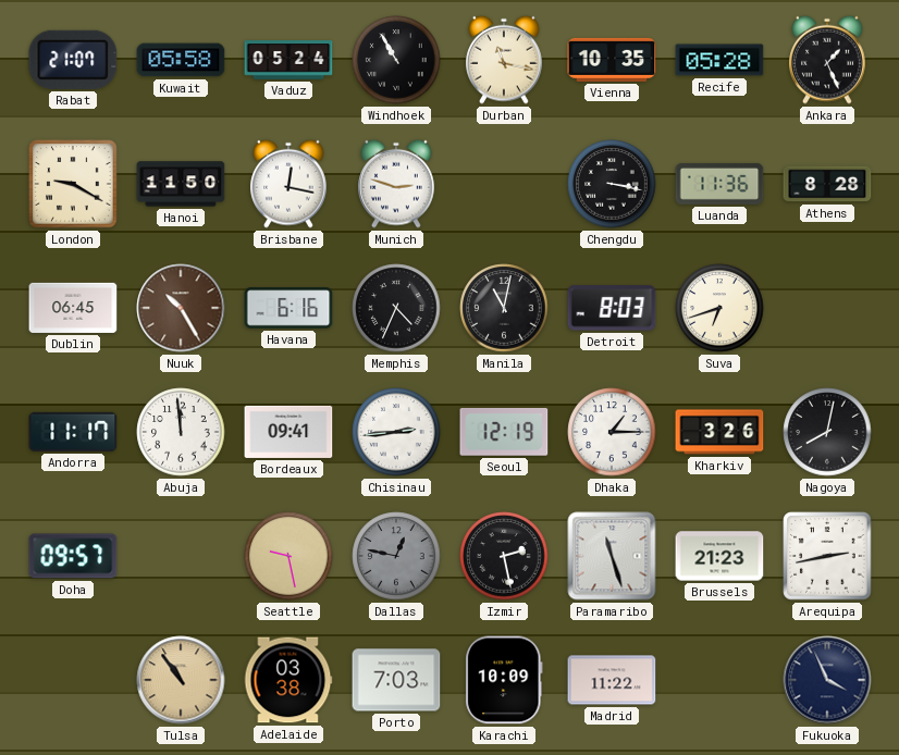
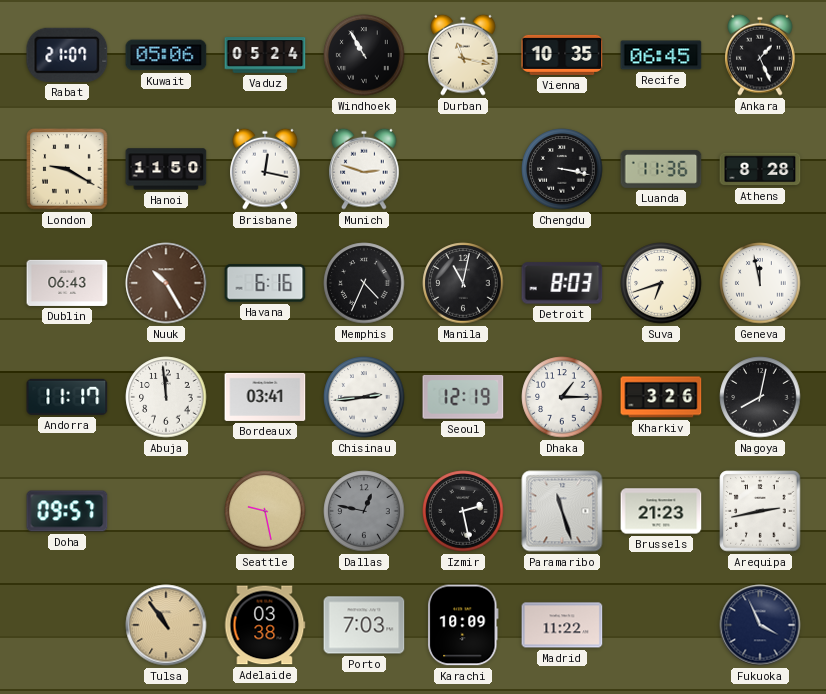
Kuwait: 05:58 -> 05:06 (166, 55)
Recife: 05:28 -> 06:45 (661, 55)
Dublin: 06:45 -> 06:43 (67, 283)
Geneva: none -> 11:58 (760, 283)
Bordeaux: 09:41 -> 03:41 (265, 397)
